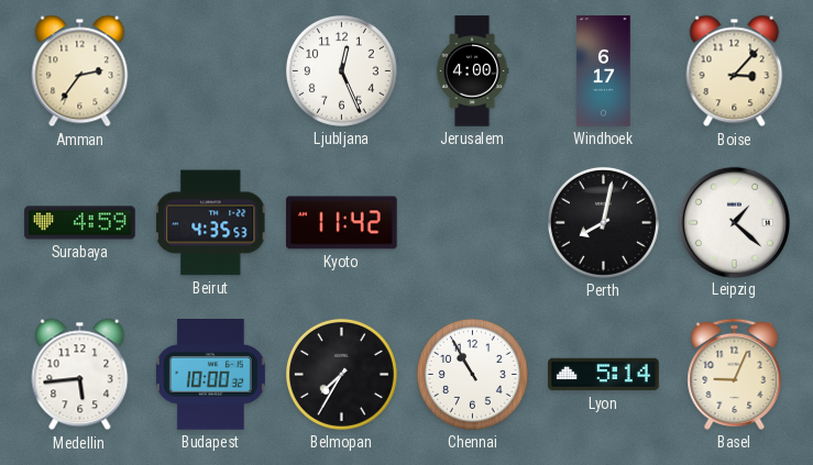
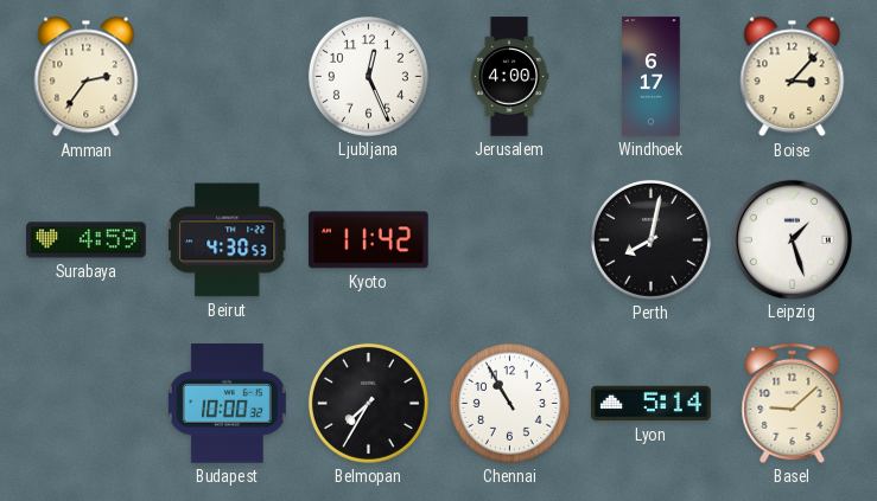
Beirut: 4:35 -> 4:30 (228, 240)
Leipzig: 1:22 -> 1:27 (792, 239)
Medellin: 5:44 -> none (80, 375)
Basel: 9:04 -> 9:08 (793, 403)
